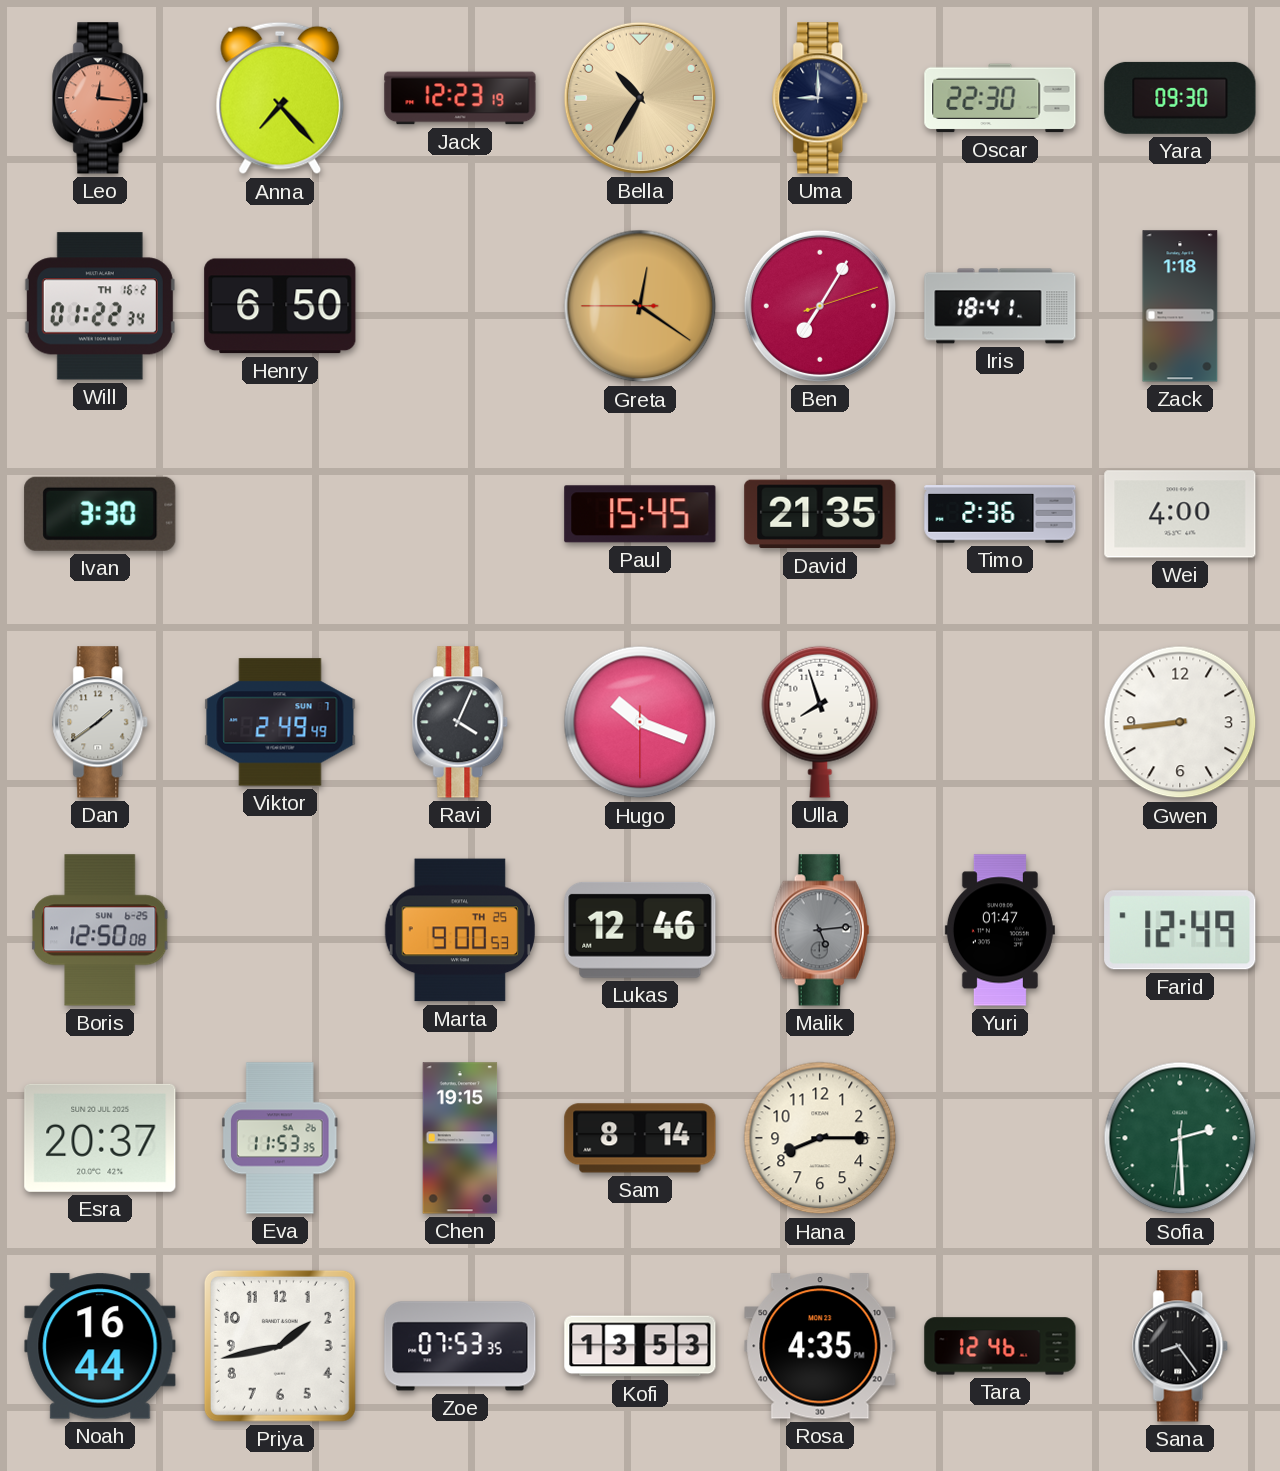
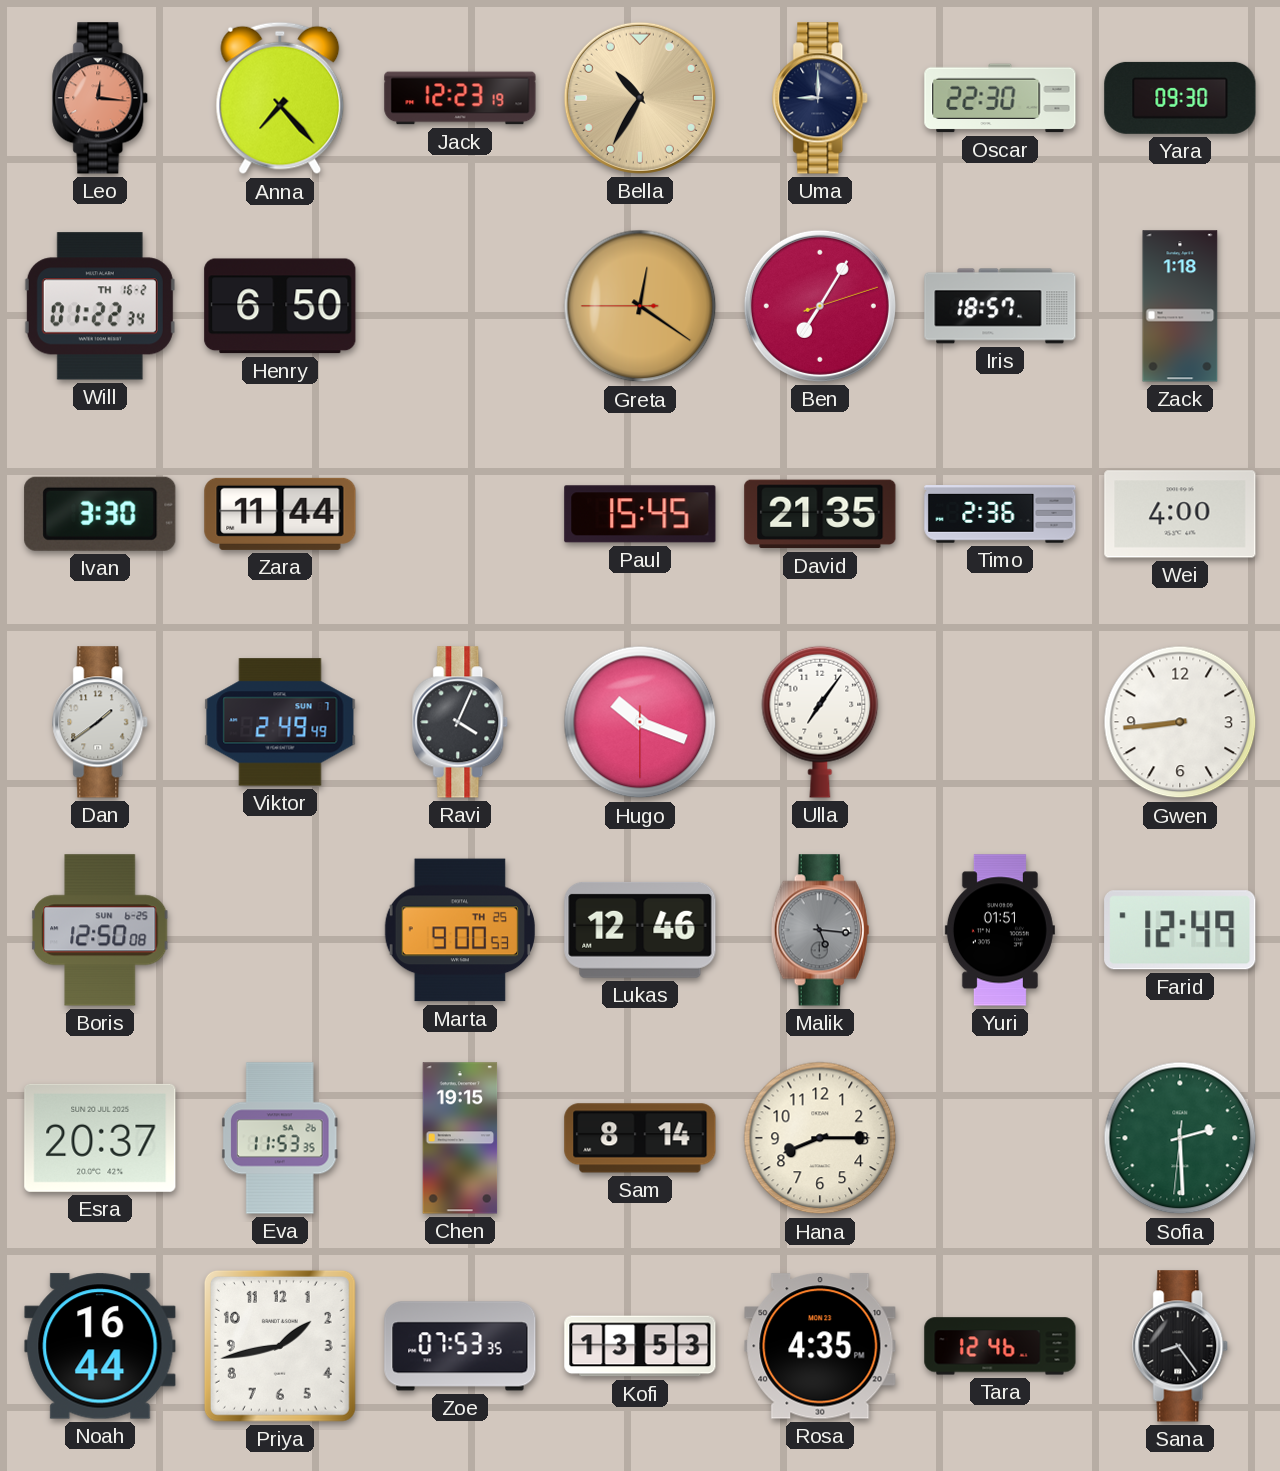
Iris: 18:41 -> 18:57 (1000, 306)
Zara: none -> 11:44 (280, 514)
Ulla: 7:57 -> 7:06 (820, 722)
Malik: 5:14 -> 5:16 (820, 930)
Yuri: 01:47 -> 01:51 (1000, 930)
